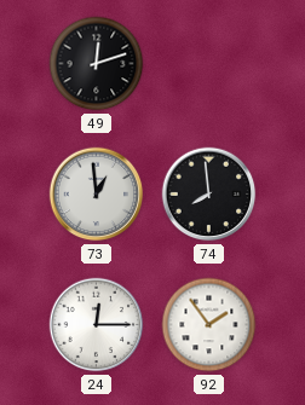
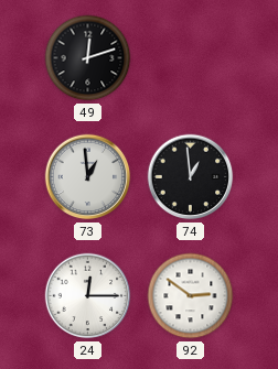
74: 7:59 -> 12:59 (191, 177)
92: 1:54 -> 2:51 (191, 296)
